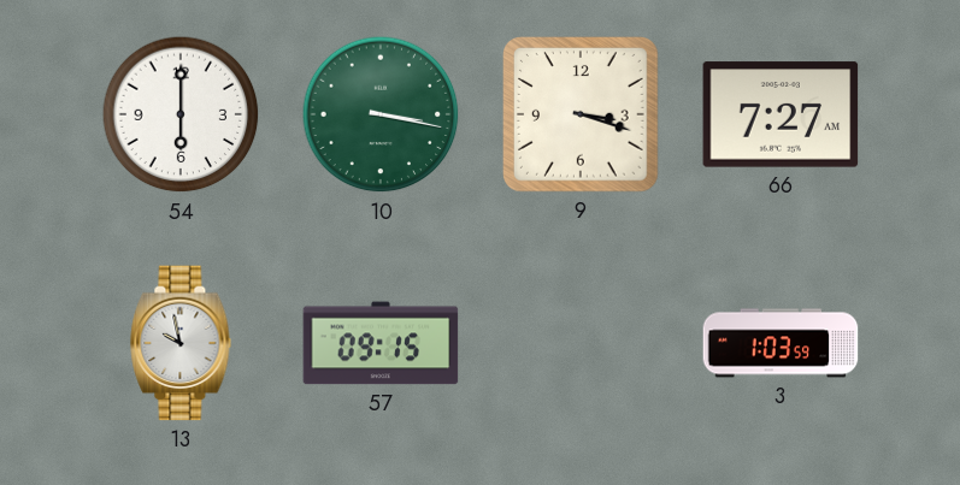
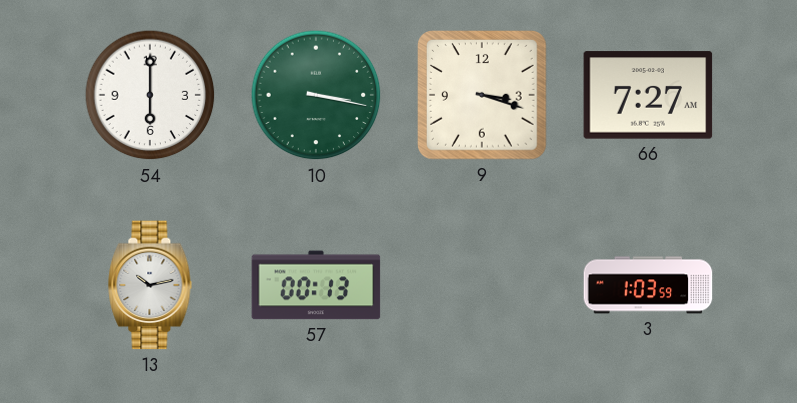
13: 9:58 -> 10:13 (150, 285)
57: 09:15 -> 00:13 (316, 285)
